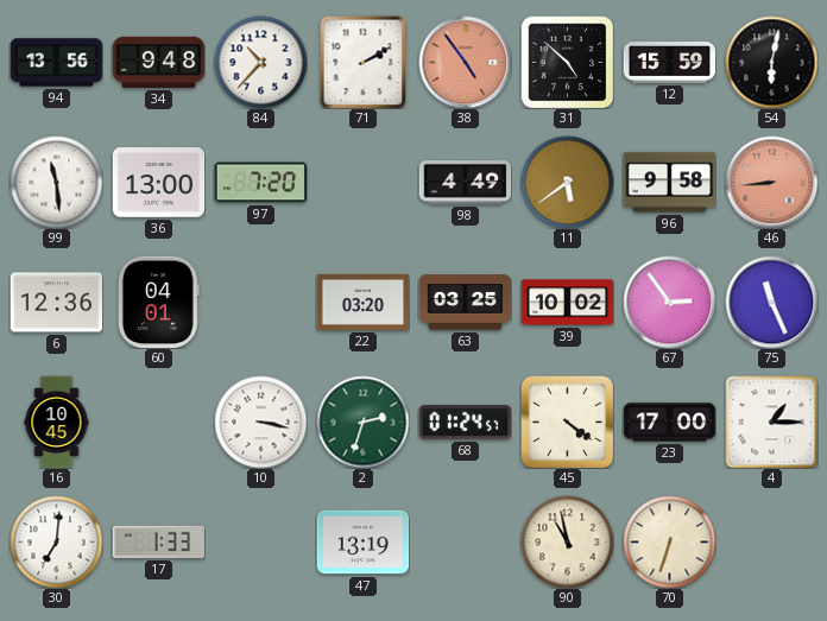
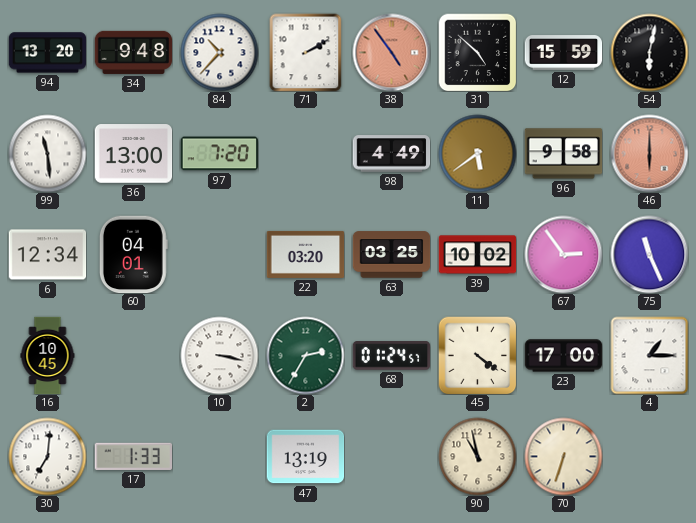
94: 13:56 -> 13:20 (47, 53)
46: 8:44 -> 6:00 (649, 153)
6: 12:36 -> 12:34 (47, 255)
2: 2:33 -> 2:35 (305, 355)
